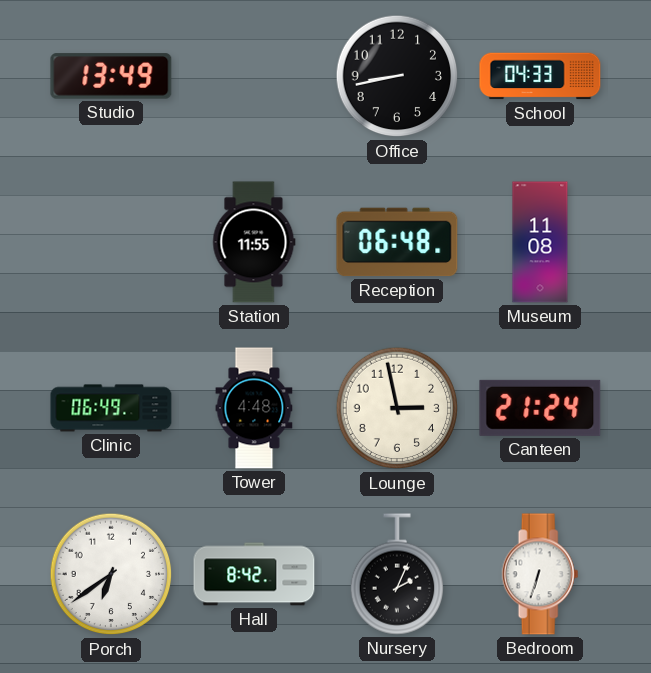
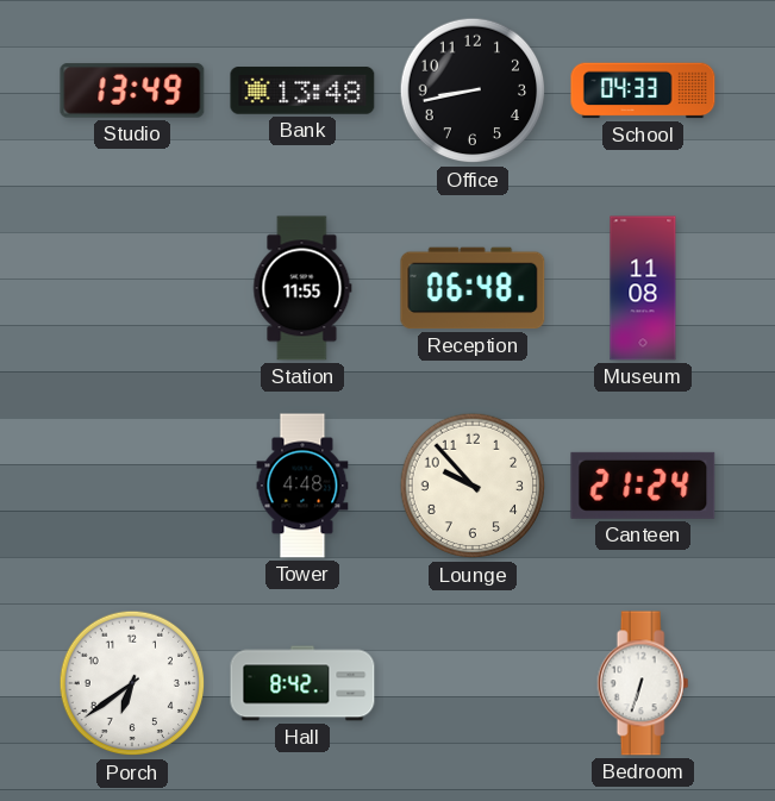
Bank: none -> 13:48 (302, 90)
Clinic: 06:49 -> none (111, 408)
Lounge: 2:58 -> 9:53 (473, 486)
Nursery: 2:04 -> none (396, 574)
